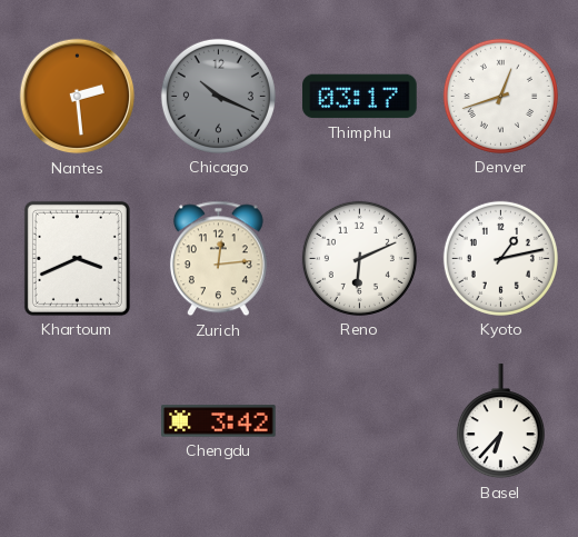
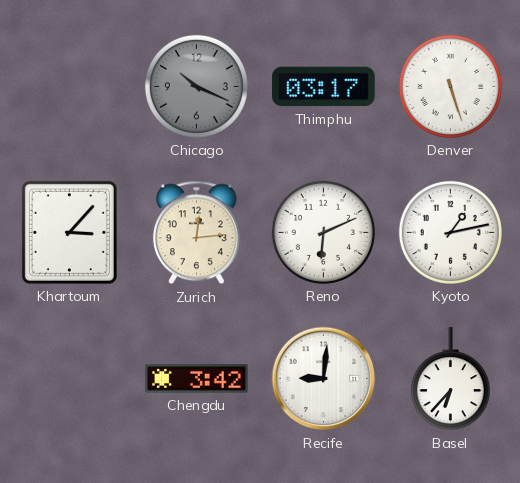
Nantes: 2:29 -> none (78, 97)
Denver: 12:42 -> 5:27 (450, 86)
Khartoum: 3:41 -> 3:07 (69, 232)
Recife: none -> 9:01 (324, 379)
